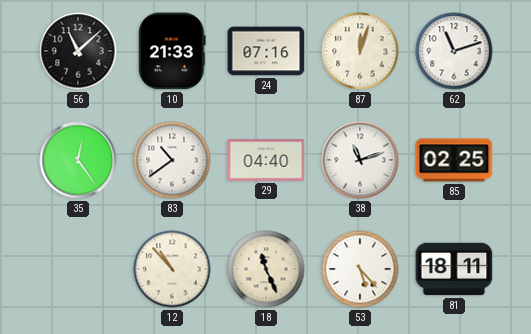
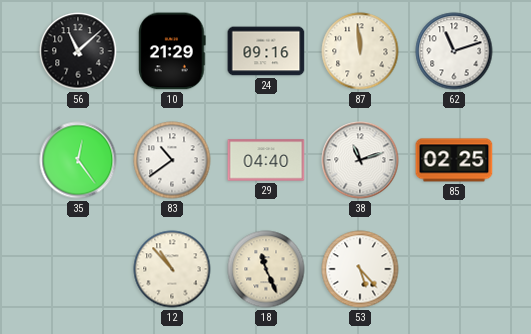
10: 21:33 -> 21:29 (172, 51)
24: 07:16 -> 09:16 (266, 51)
87: 12:03 -> 11:59 (360, 51)
81: 18:11 -> none (454, 269)
